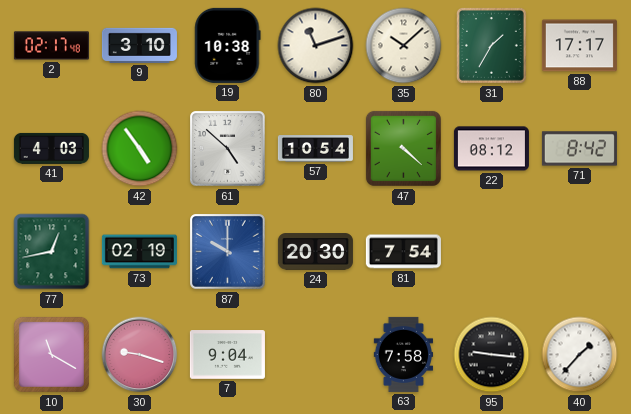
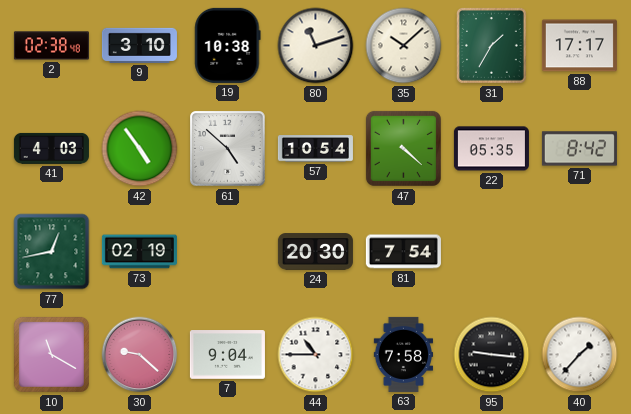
2: 02:17 -> 02:38 (51, 46)
22: 08:12 -> 05:35 (491, 149)
87: 10:00 -> none (228, 252)
30: 9:18 -> 9:22 (140, 355)
44: none -> 10:45 (316, 355)
